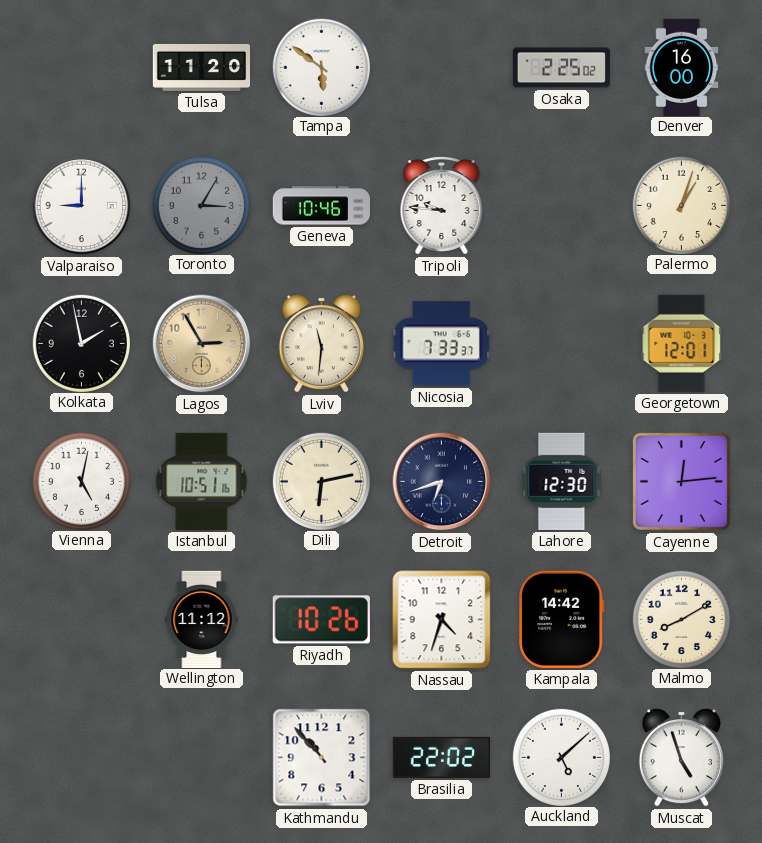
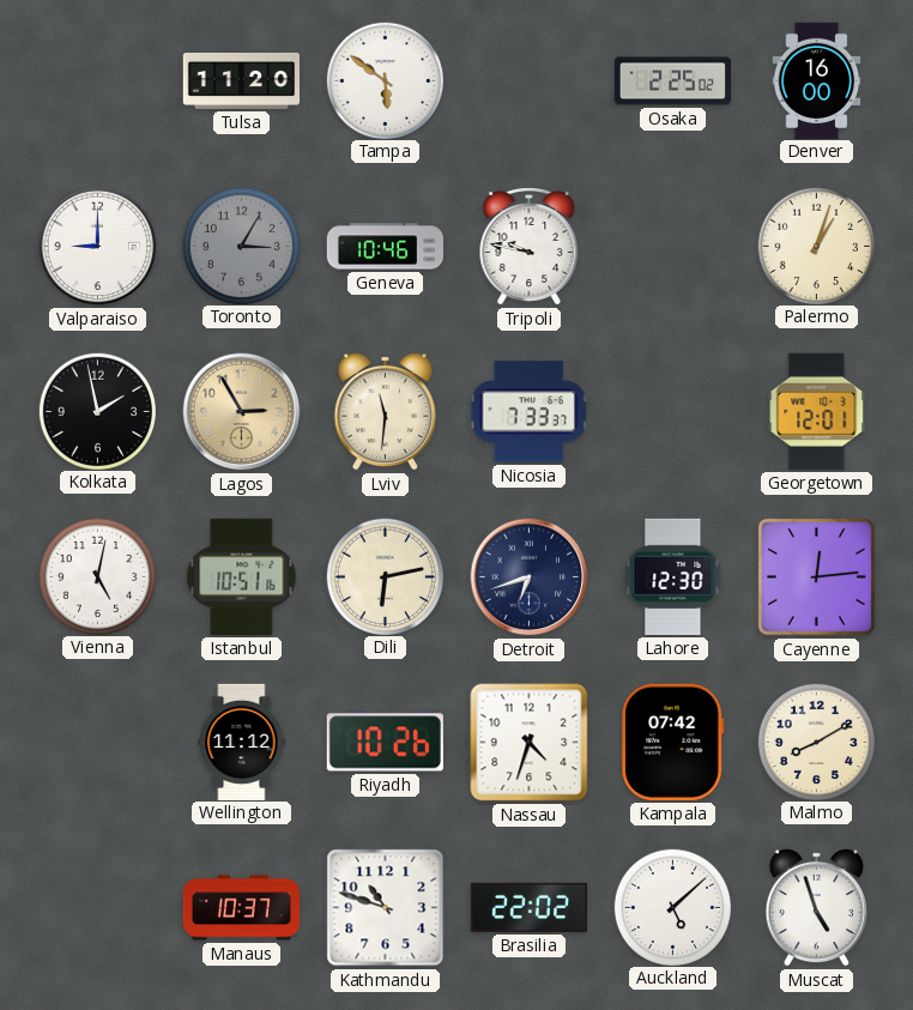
Tripoli: 9:46 -> 9:47 (530, 247)
Kampala: 14:42 -> 07:42 (673, 742)
Manaus: none -> 10:37 (241, 908)
Kathmandu: 10:53 -> 10:48 (386, 908)
